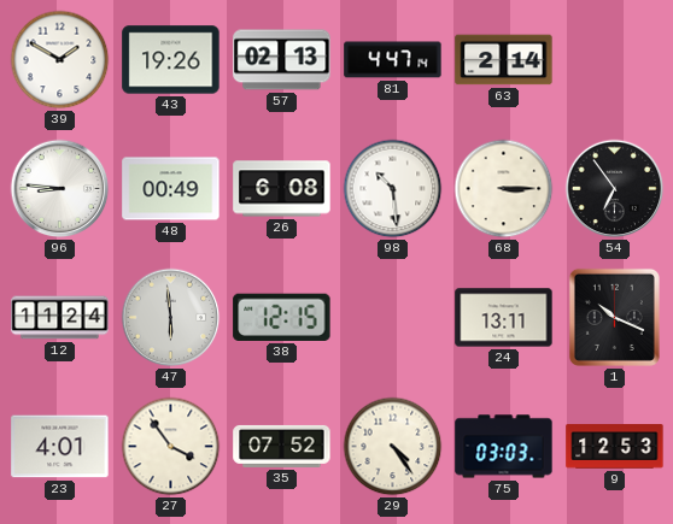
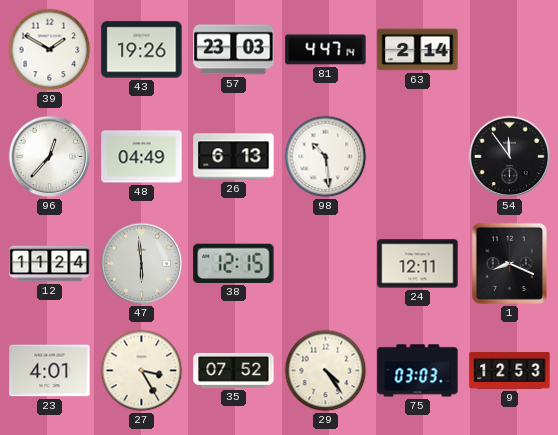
57: 02:13 -> 23:03 (234, 50)
96: 8:46 -> 12:37 (50, 157)
48: 00:49 -> 04:49 (142, 157)
26: 6:08 -> 6:13 (234, 157)
68: 3:15 -> none (504, 189)
54: 6:54 -> 11:54 (510, 157)
24: 13:11 -> 12:11 (418, 264)
1: 10:19 -> 8:19 (509, 263)
27: 3:54 -> 3:25 (142, 371)
